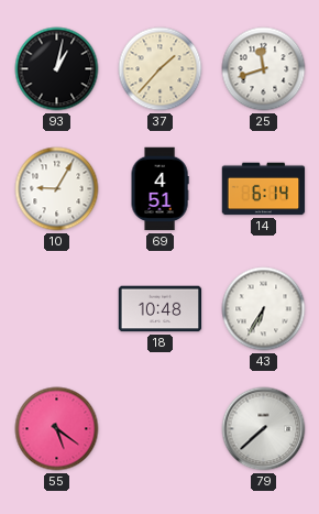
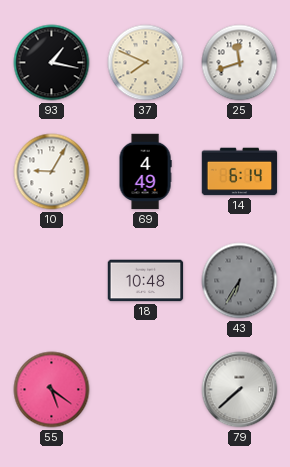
93: 1:02 -> 1:17 (52, 63)
37: 1:37 -> 7:49 (146, 63)
69: 4:51 -> 4:49 (145, 172)
43 dial: white -> grey (240, 281)
